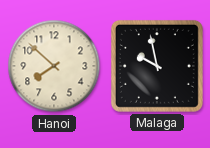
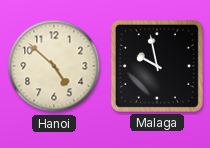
Hanoi: 7:52 -> 4:52 (54, 66)
